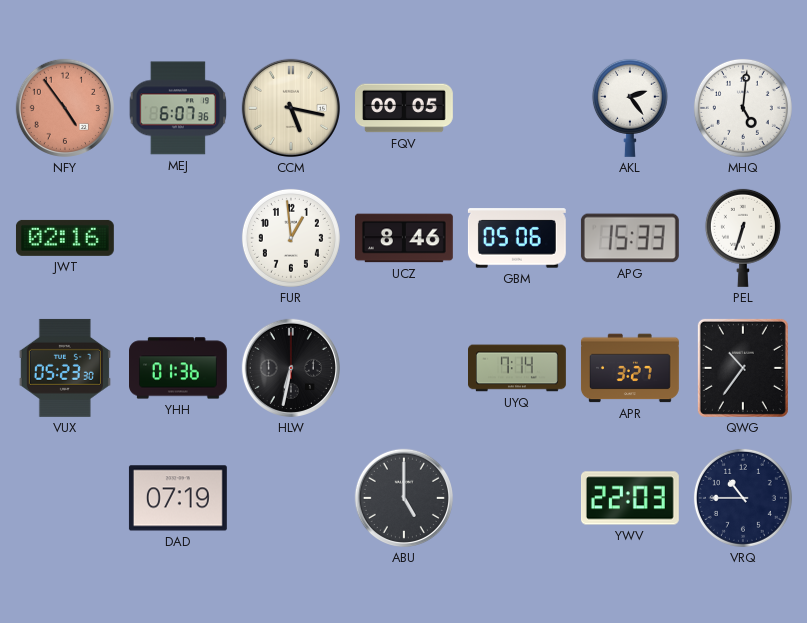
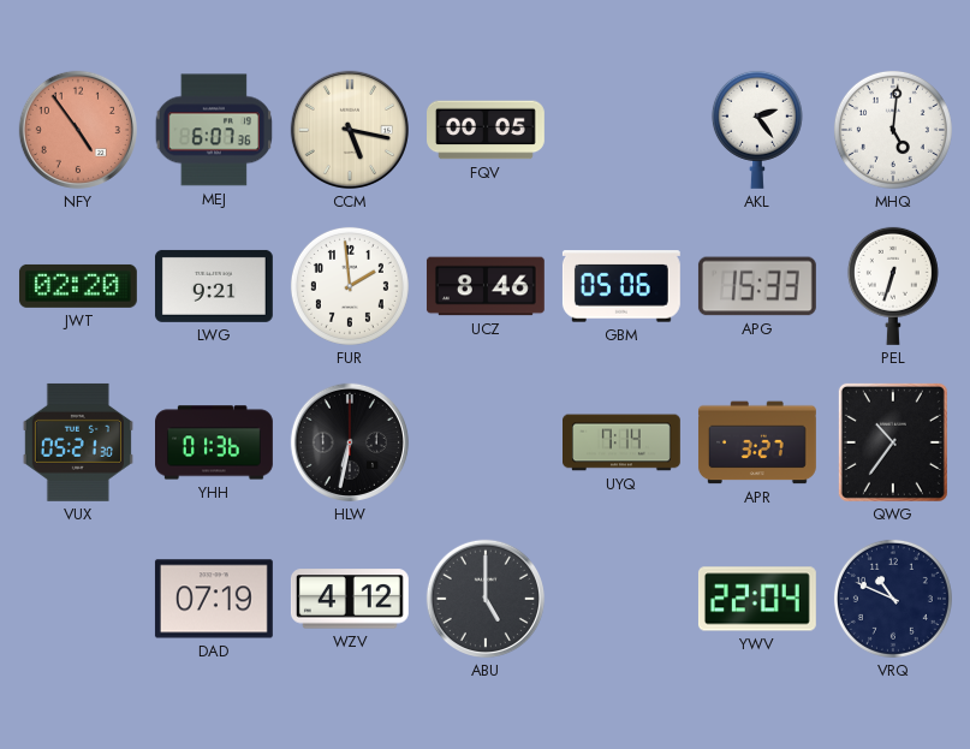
JWT: 02:16 -> 02:20 (78, 286)
LWG: none -> 9:21 (214, 286)
FUR: 12:59 -> 1:59 (350, 286)
VUX: 05:23 -> 05:21 (78, 442)
WZV: none -> 4:12 (350, 599)
YWV: 22:03 -> 22:04 (757, 599)
VRQ: 10:45 -> 10:49 (893, 599)
